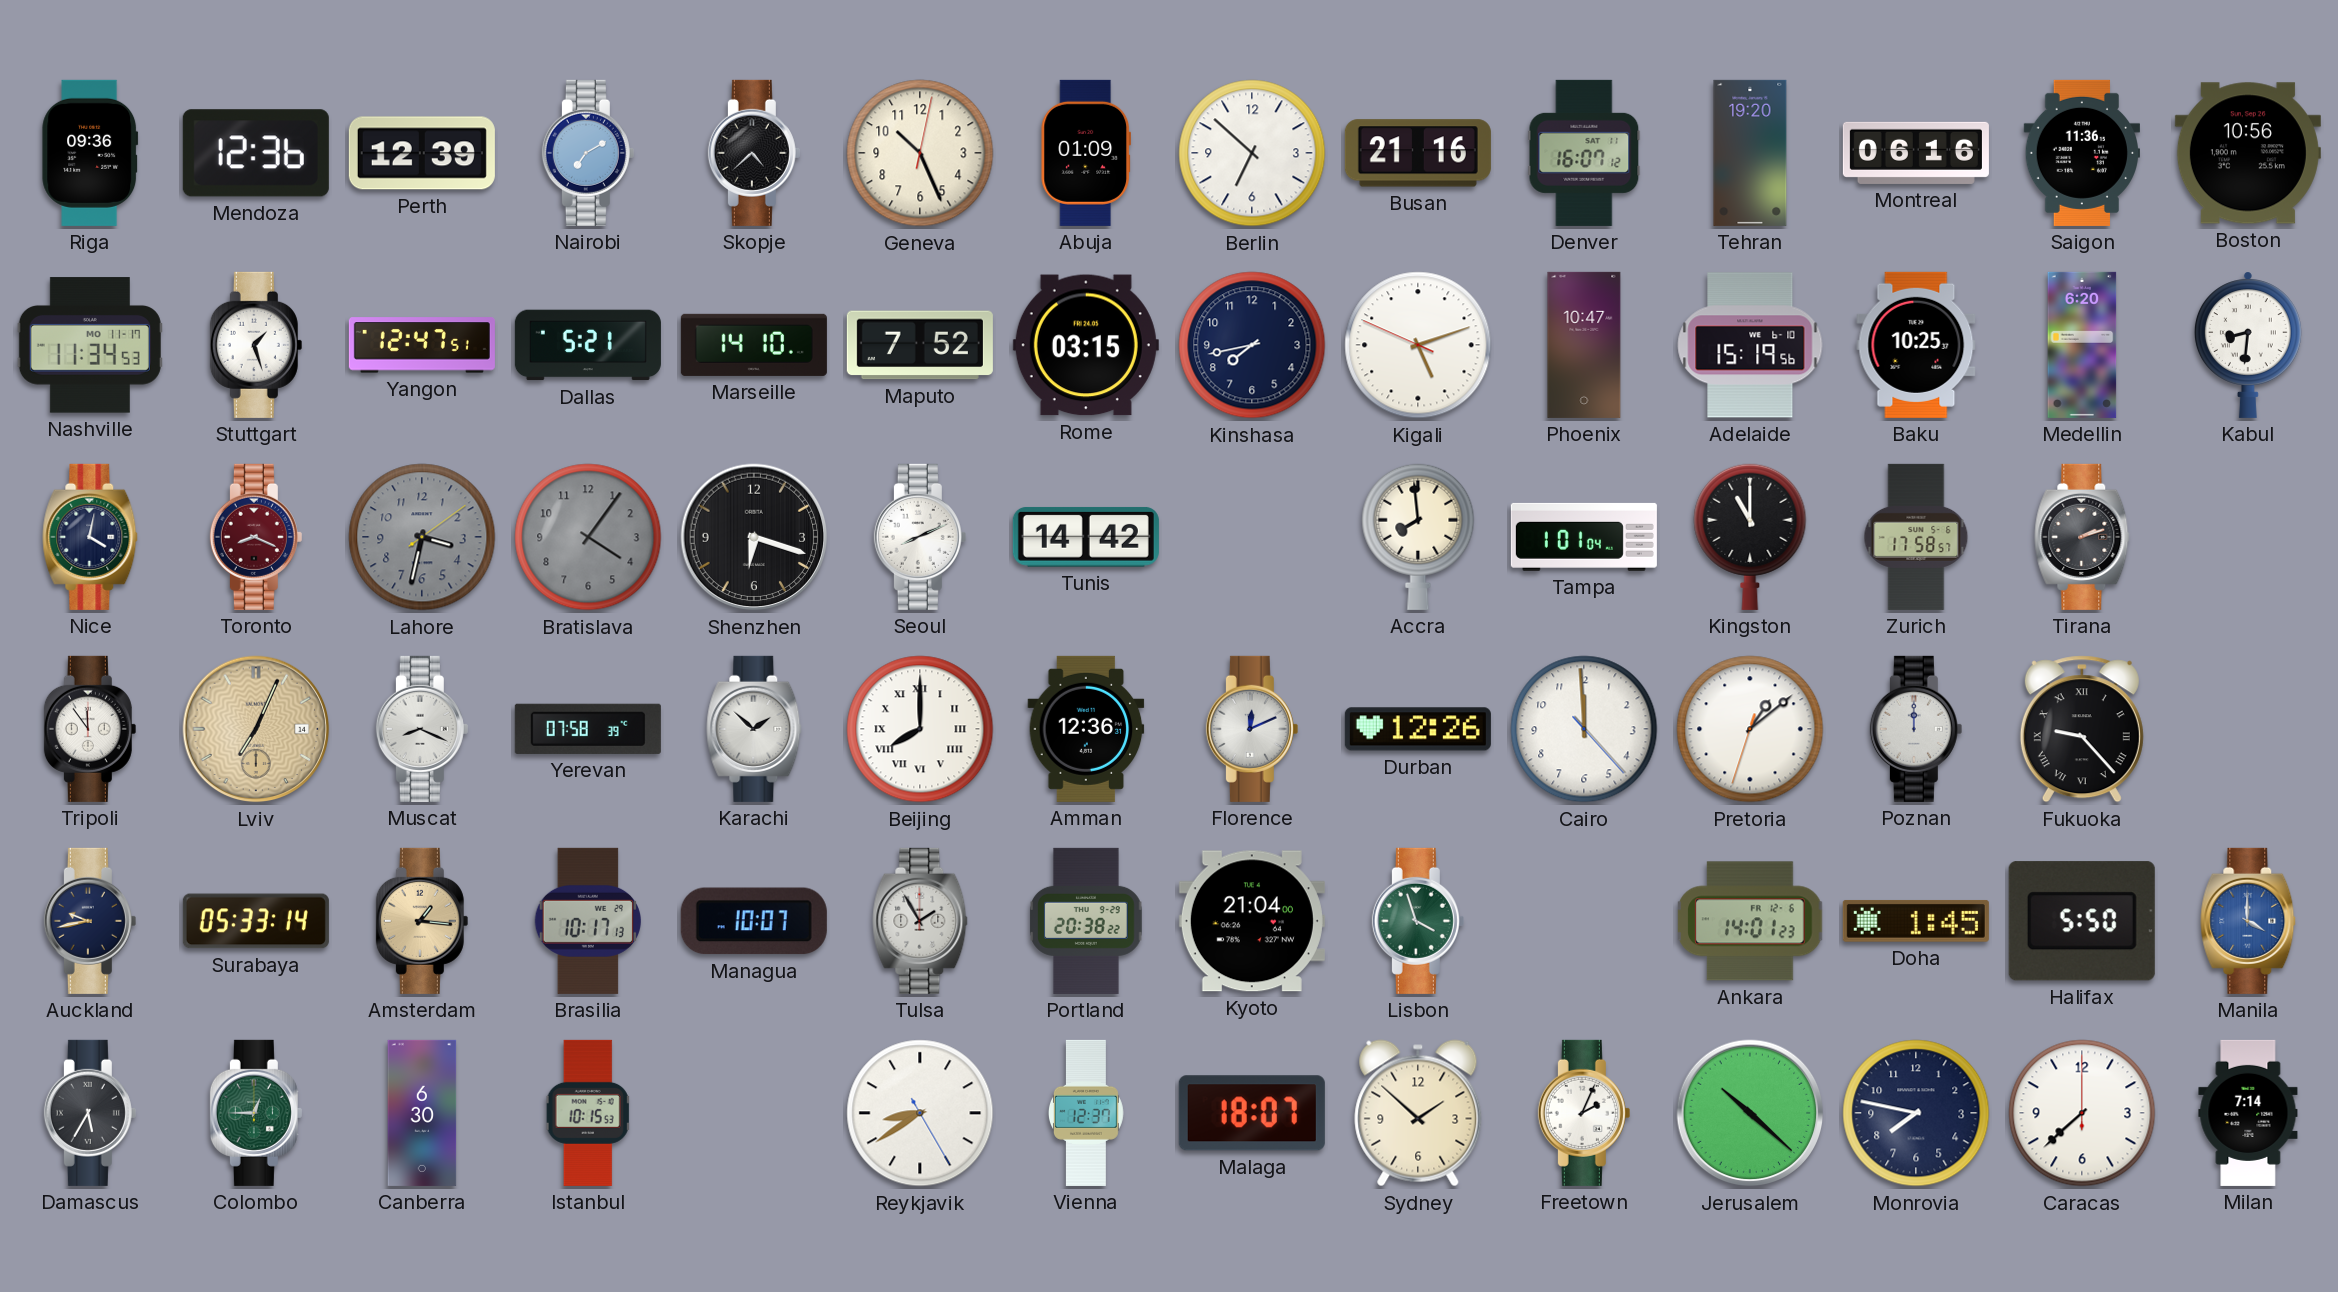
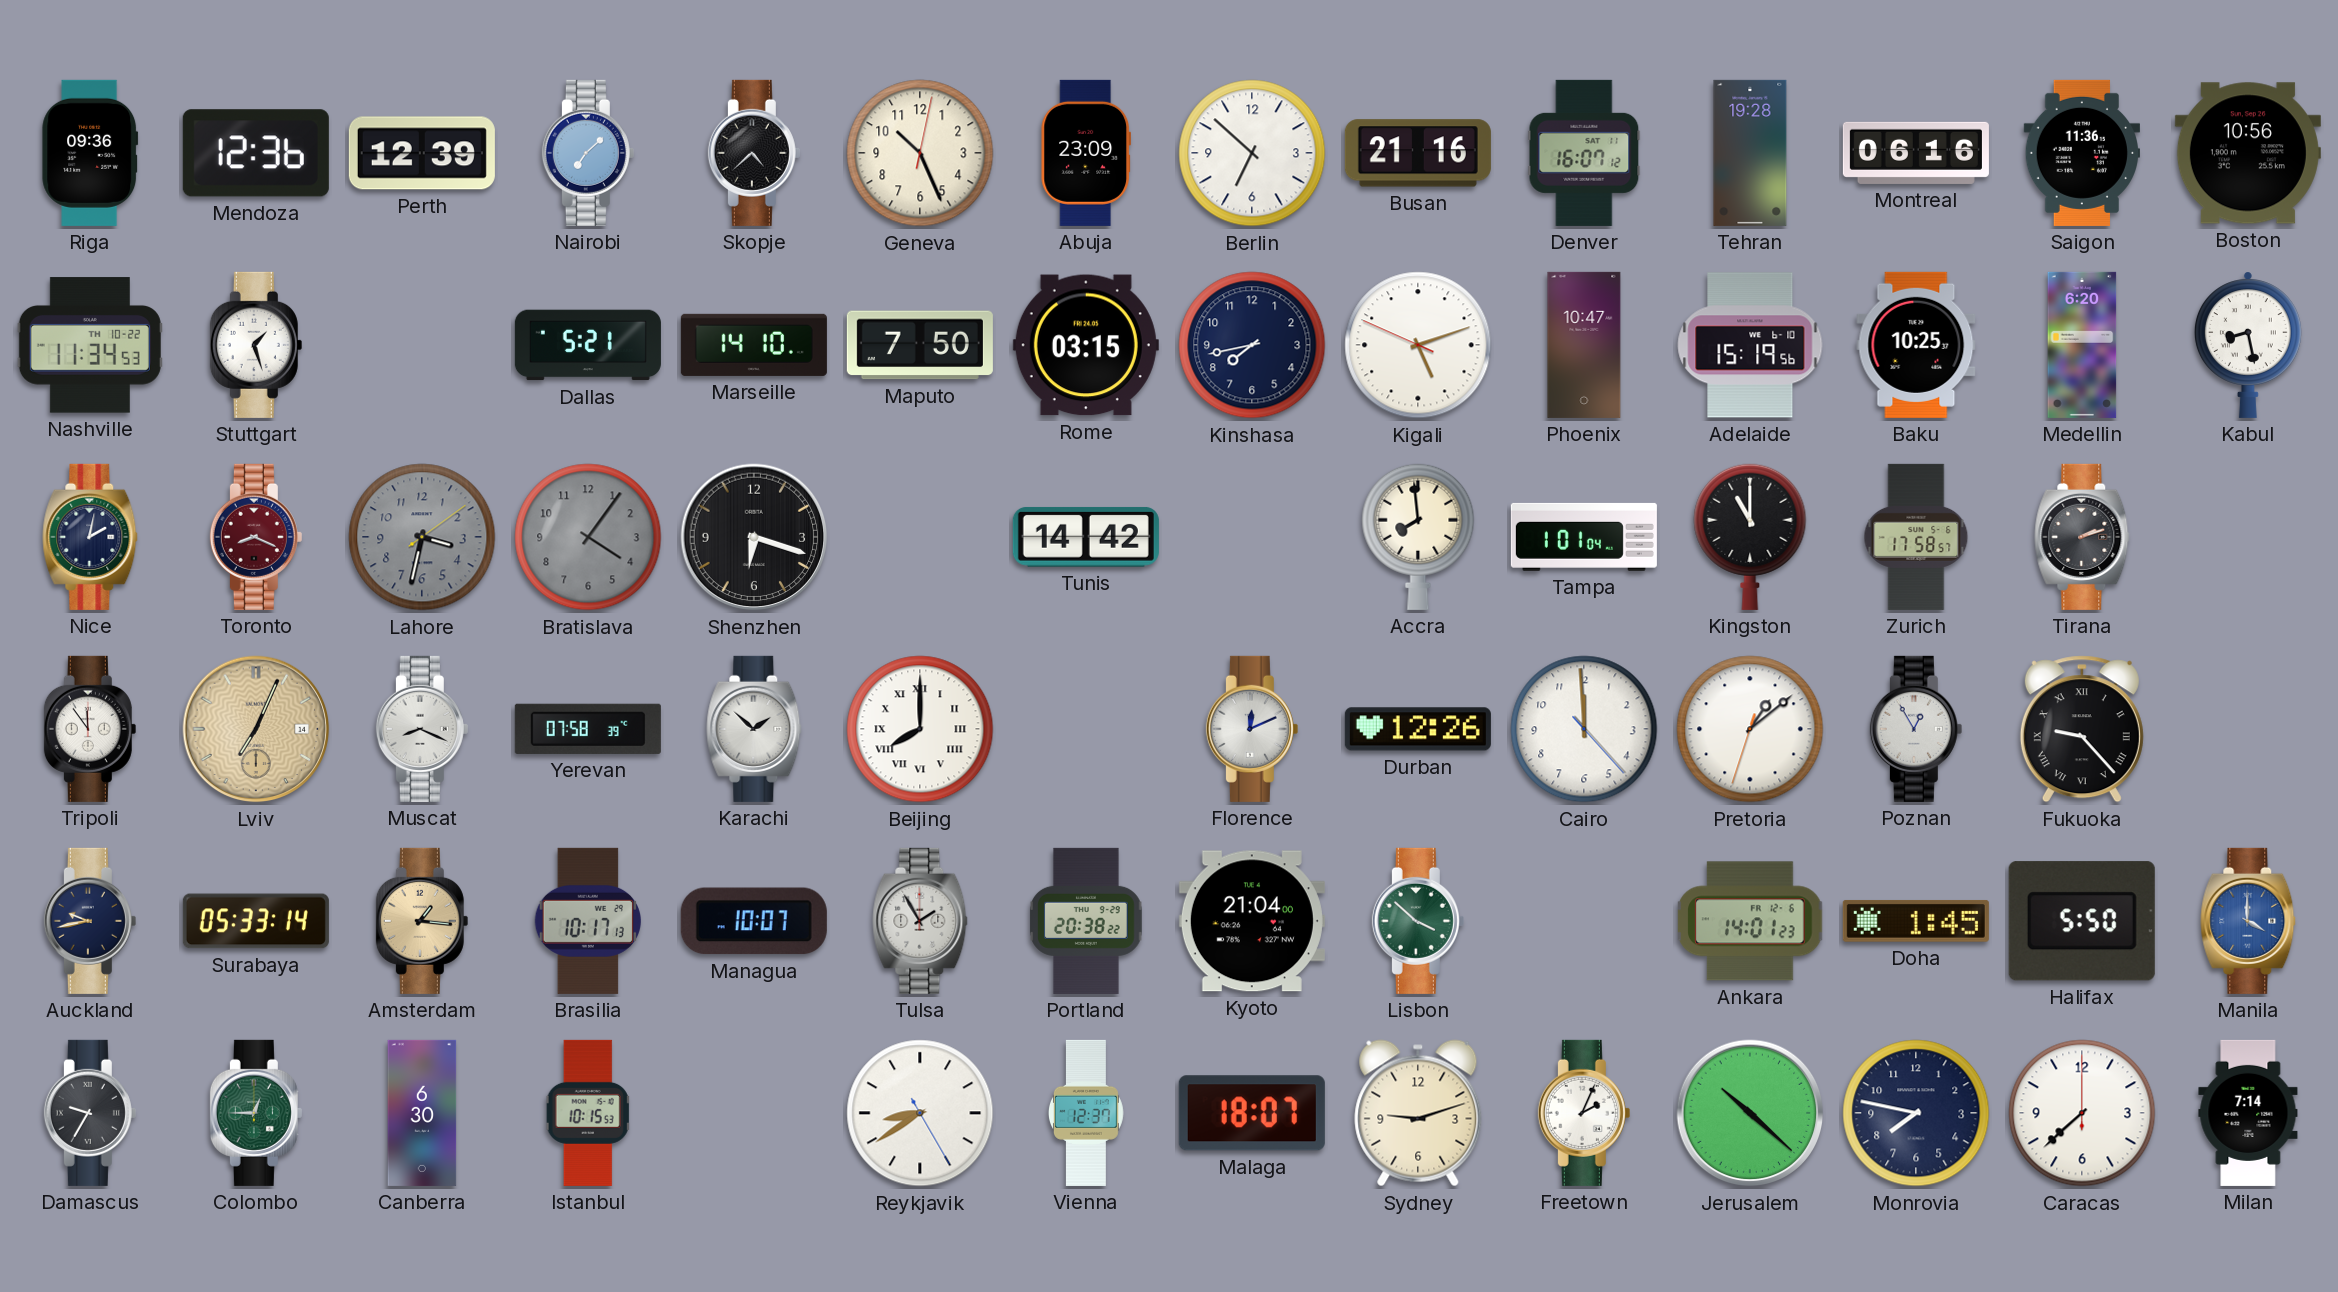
Nairobi: 7:10 -> 7:08 (588, 153)
Abuja: 01:09 -> 23:09 (1085, 153)
Tehran: 19:20 -> 19:28 (1750, 153)
Nashville date: MO 11-17 -> TH 10-22 (90, 345)
Yangon: 12:47 -> none (422, 345)
Maputo: 7:52 -> 7:50 (920, 345)
Kabul: 8:31 -> 8:28 (2248, 345)
Nice: 4:02 -> 2:02 (90, 537)
Seoul: 8:11 -> none (920, 537)
Amman: 12:36 -> none (1086, 729)
Poznan: 12:00 -> 12:55 (1916, 729)
Lisbon: 3:57 -> 3:52 (1418, 921)
Damascus: 5:35 -> 9:35 (90, 1113)
Sydney: 1:52 -> 9:12 (1418, 1113)
